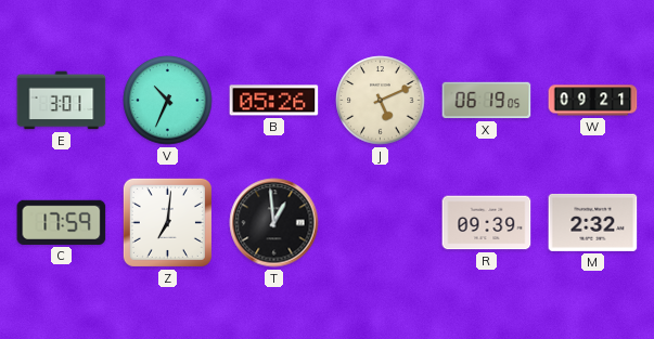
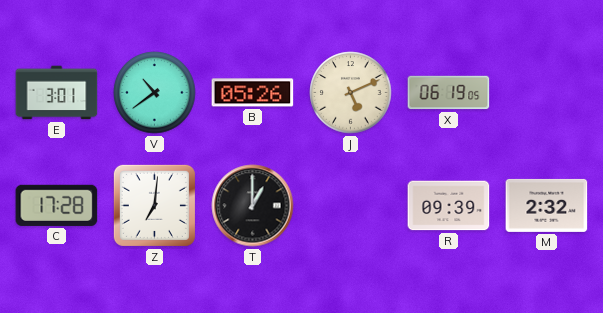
V: 10:34 -> 10:39 (155, 93)
W: 09:21 -> none (593, 101)
C: 17:59 -> 17:28 (57, 205)
T: 12:59 -> 1:00 (253, 206)
